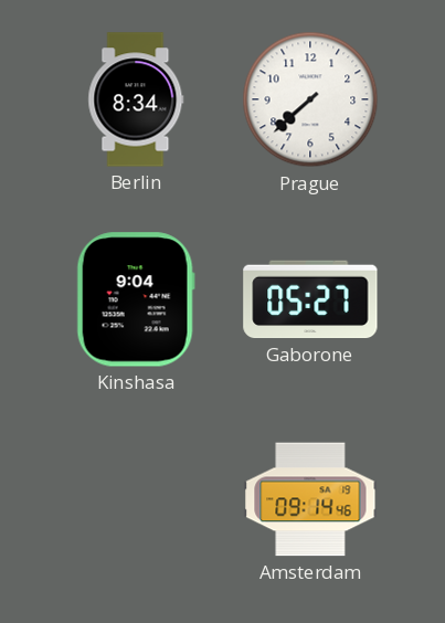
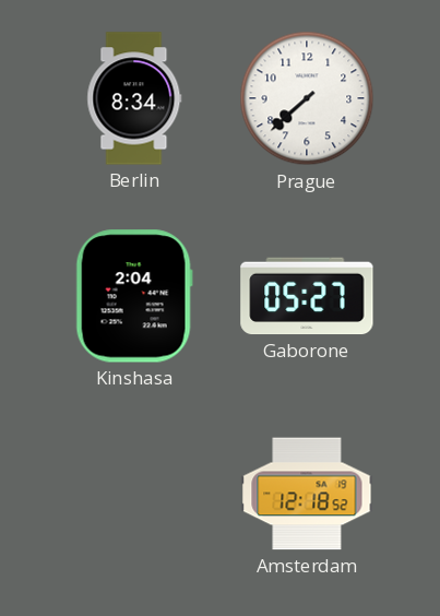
Kinshasa: 9:04 -> 2:04 (134, 296)
Amsterdam: 09:14 -> 12:18 (307, 494)
